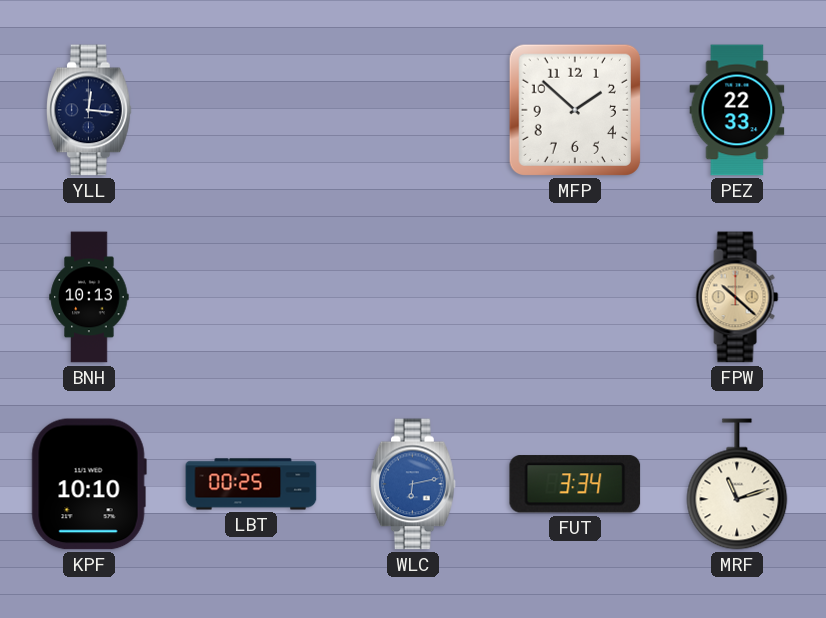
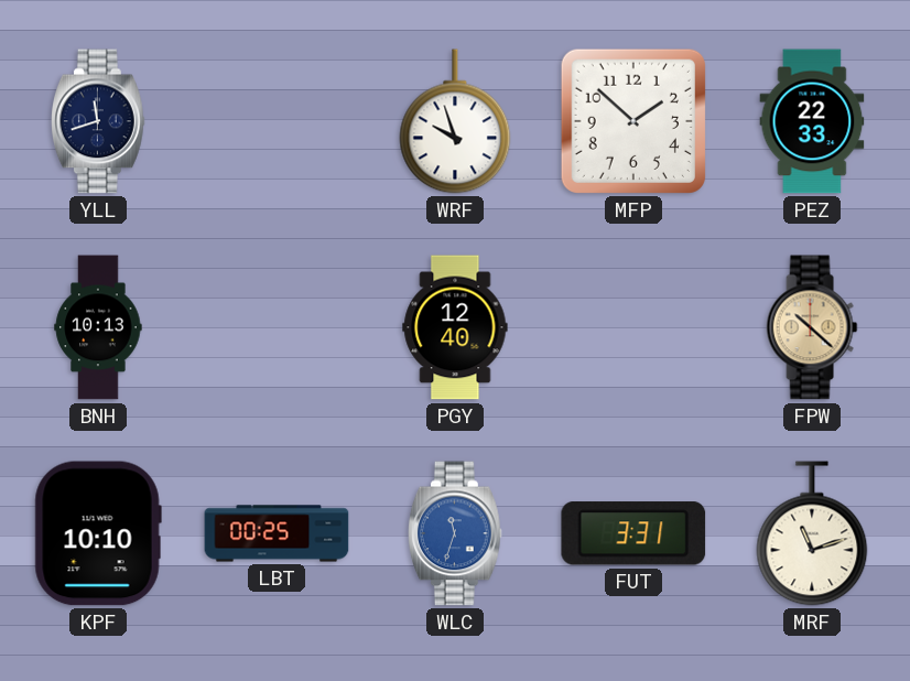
YLL: 12:16 -> 11:42 (99, 121)
WRF: none -> 9:57 (455, 121)
PGY: none -> 12:40 (455, 327)
WLC: 6:13 -> 11:33 (456, 533)
FUT: 3:34 -> 3:31 (633, 533)
